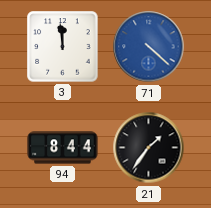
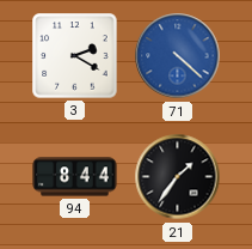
3: 11:59 -> 2:20 (75, 56)
